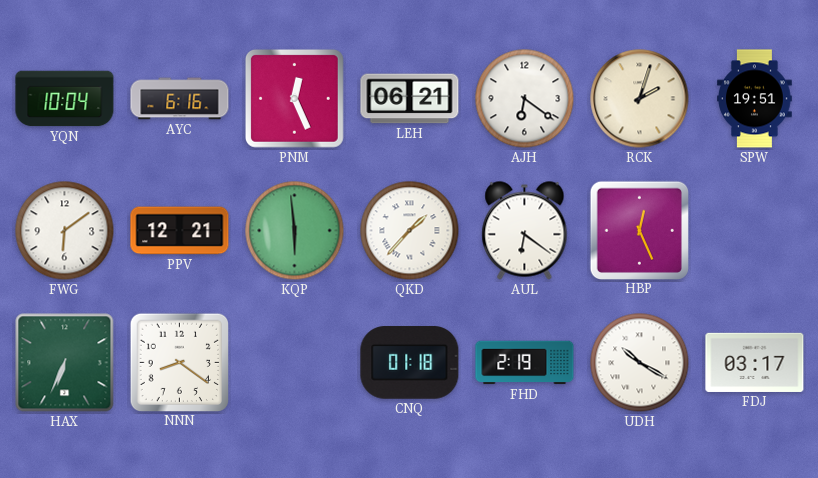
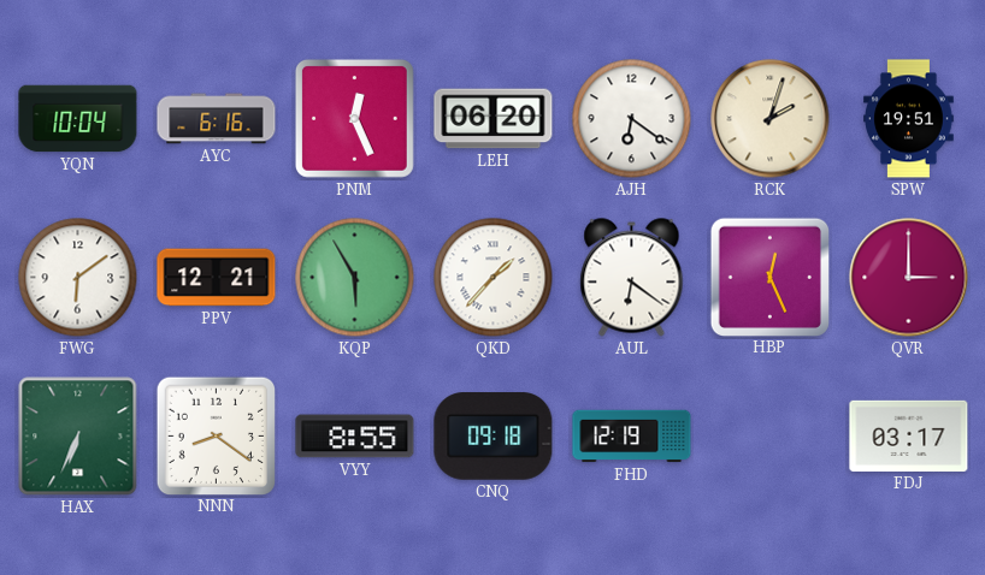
LEH: 06:21 -> 06:20 (494, 119)
KQP: 5:59 -> 5:55 (355, 278)
QVR: none -> 3:00 (909, 278)
VYY: none -> 8:55 (355, 437)
CNQ: 01:18 -> 09:18 (494, 437)
FHD: 2:19 -> 12:19 (632, 437)
UDH: 10:20 -> none (640, 363)
